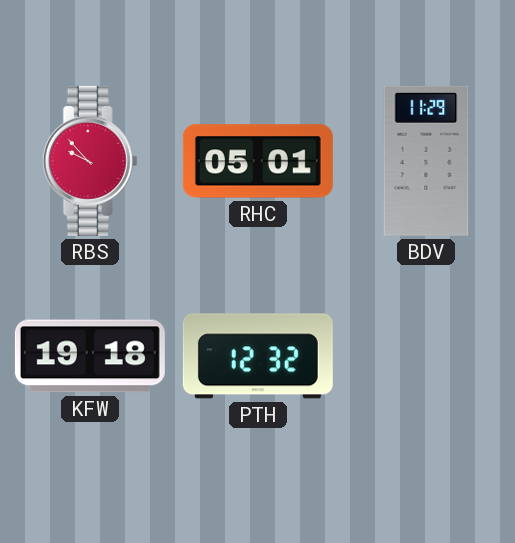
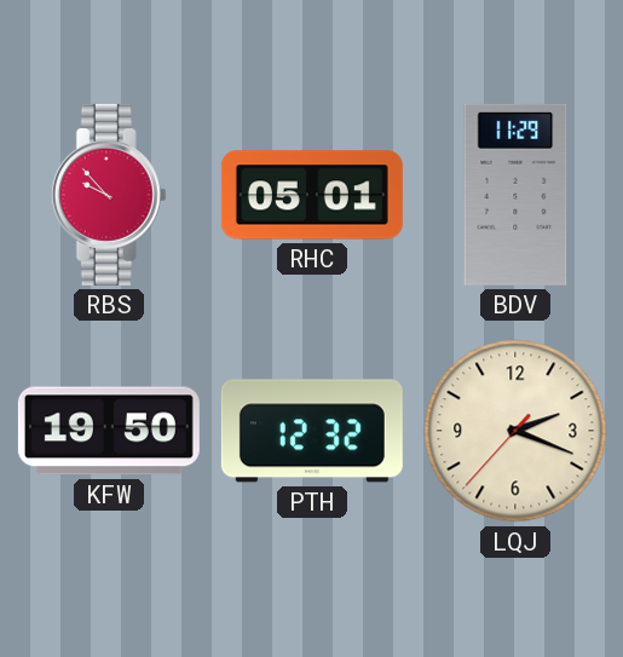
KFW: 19:18 -> 19:50 (109, 431)
LQJ: none -> 2:18 (515, 431)
